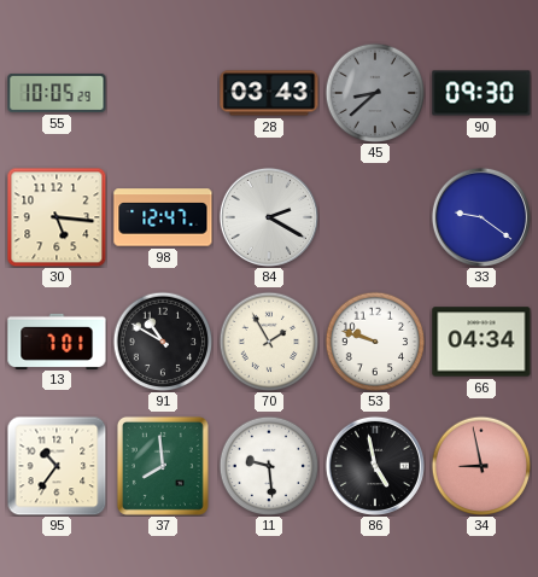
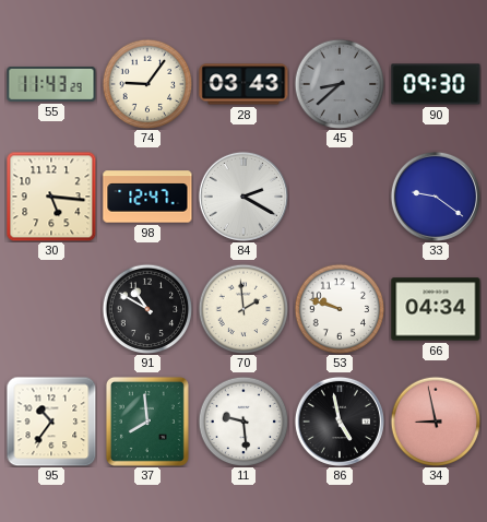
55: 10:05 -> 11:43 (51, 84)
74: none -> 9:06 (147, 84)
13: 7:01 -> none (57, 340)
70: 1:55 -> 1:59 (243, 309)
